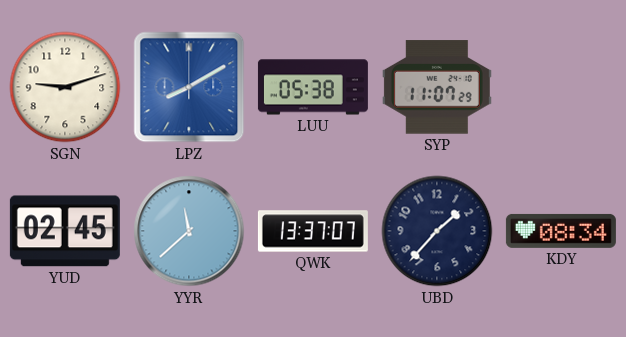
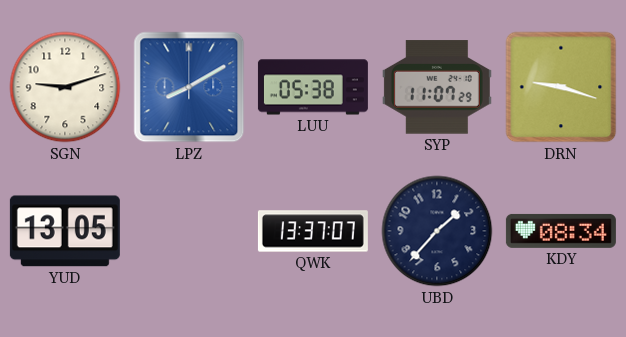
DRN: none -> 9:18 (561, 87)
YUD: 02:45 -> 13:05 (65, 231)
YYR: 11:38 -> none (189, 231)
